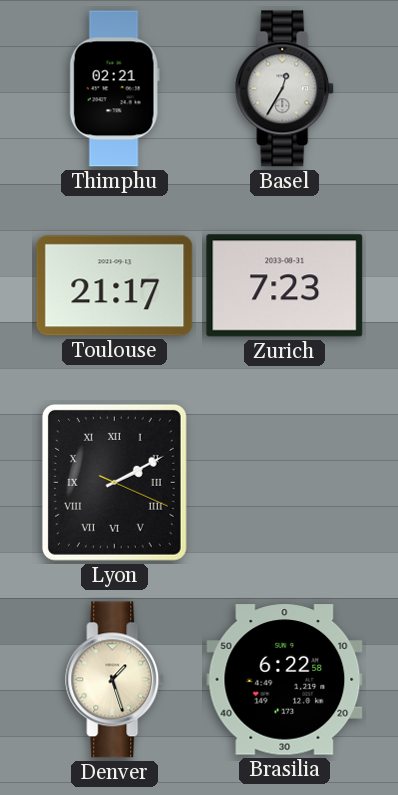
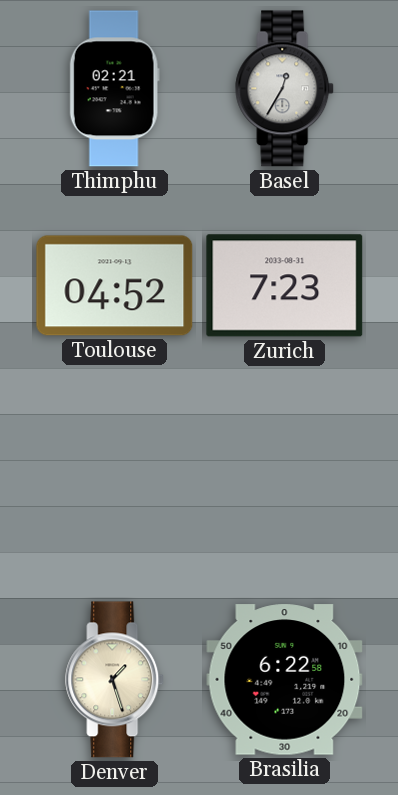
Toulouse: 21:17 -> 04:52 (115, 286)
Lyon: 2:10 -> none (114, 482)
